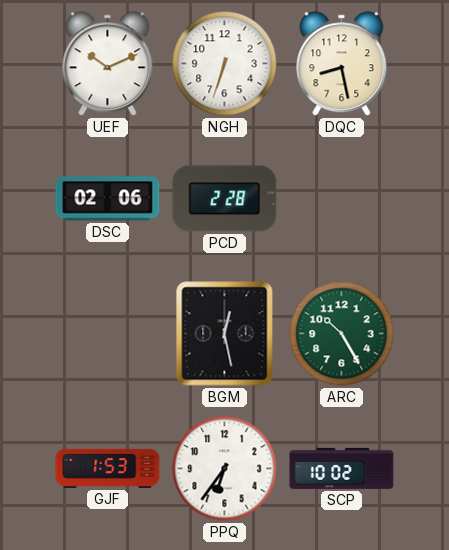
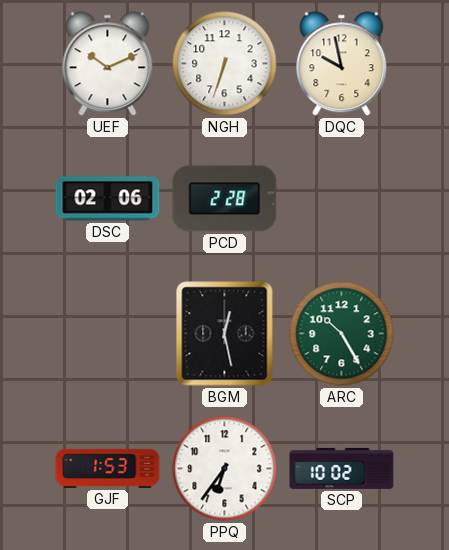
DQC: 8:28 -> 9:58 (342, 64)
